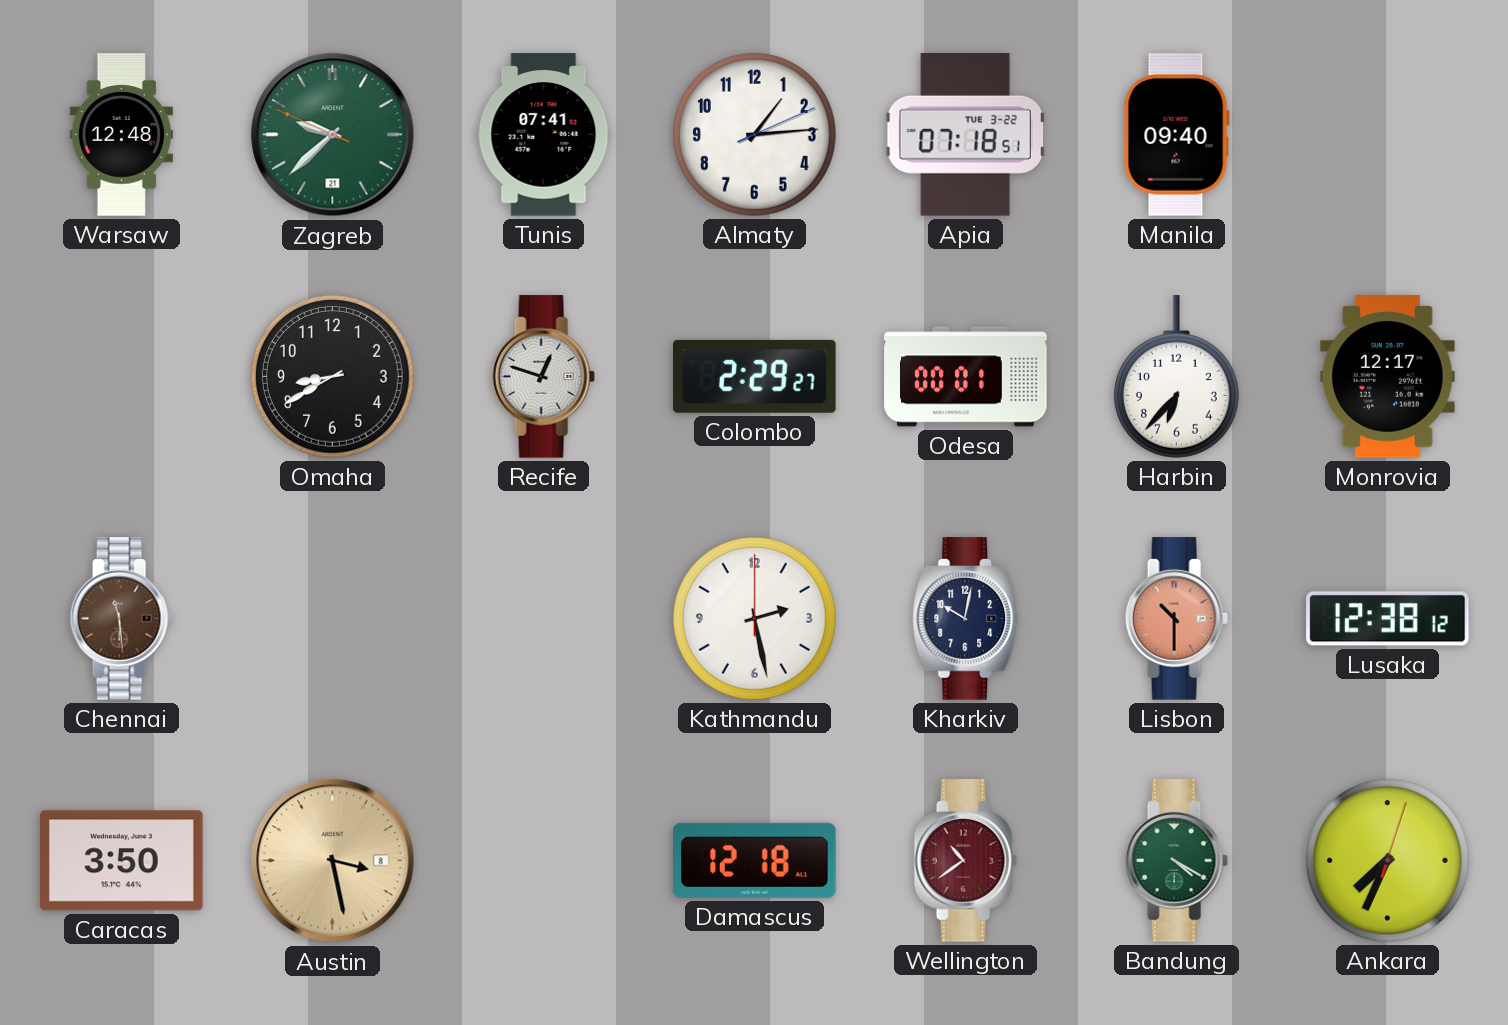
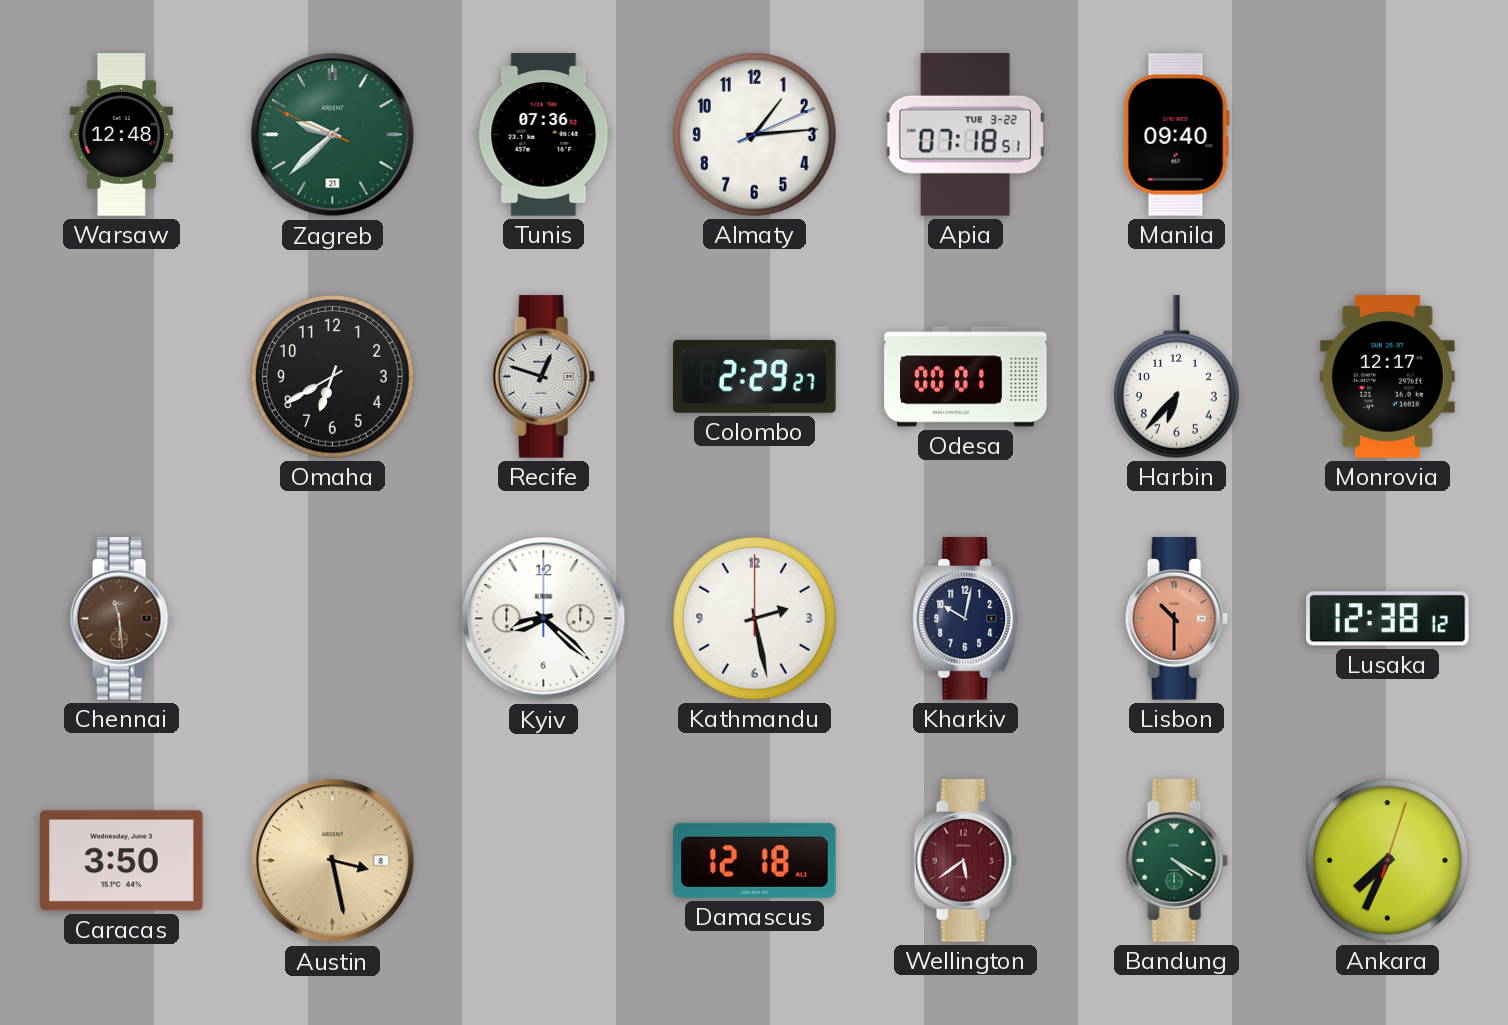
Tunis: 07:41 -> 07:36 (544, 135)
Omaha: 8:40 -> 6:40 (333, 377)
Kyiv: none -> 8:22 (544, 619)
Wellington: 10:39 -> 5:39 (965, 861)
